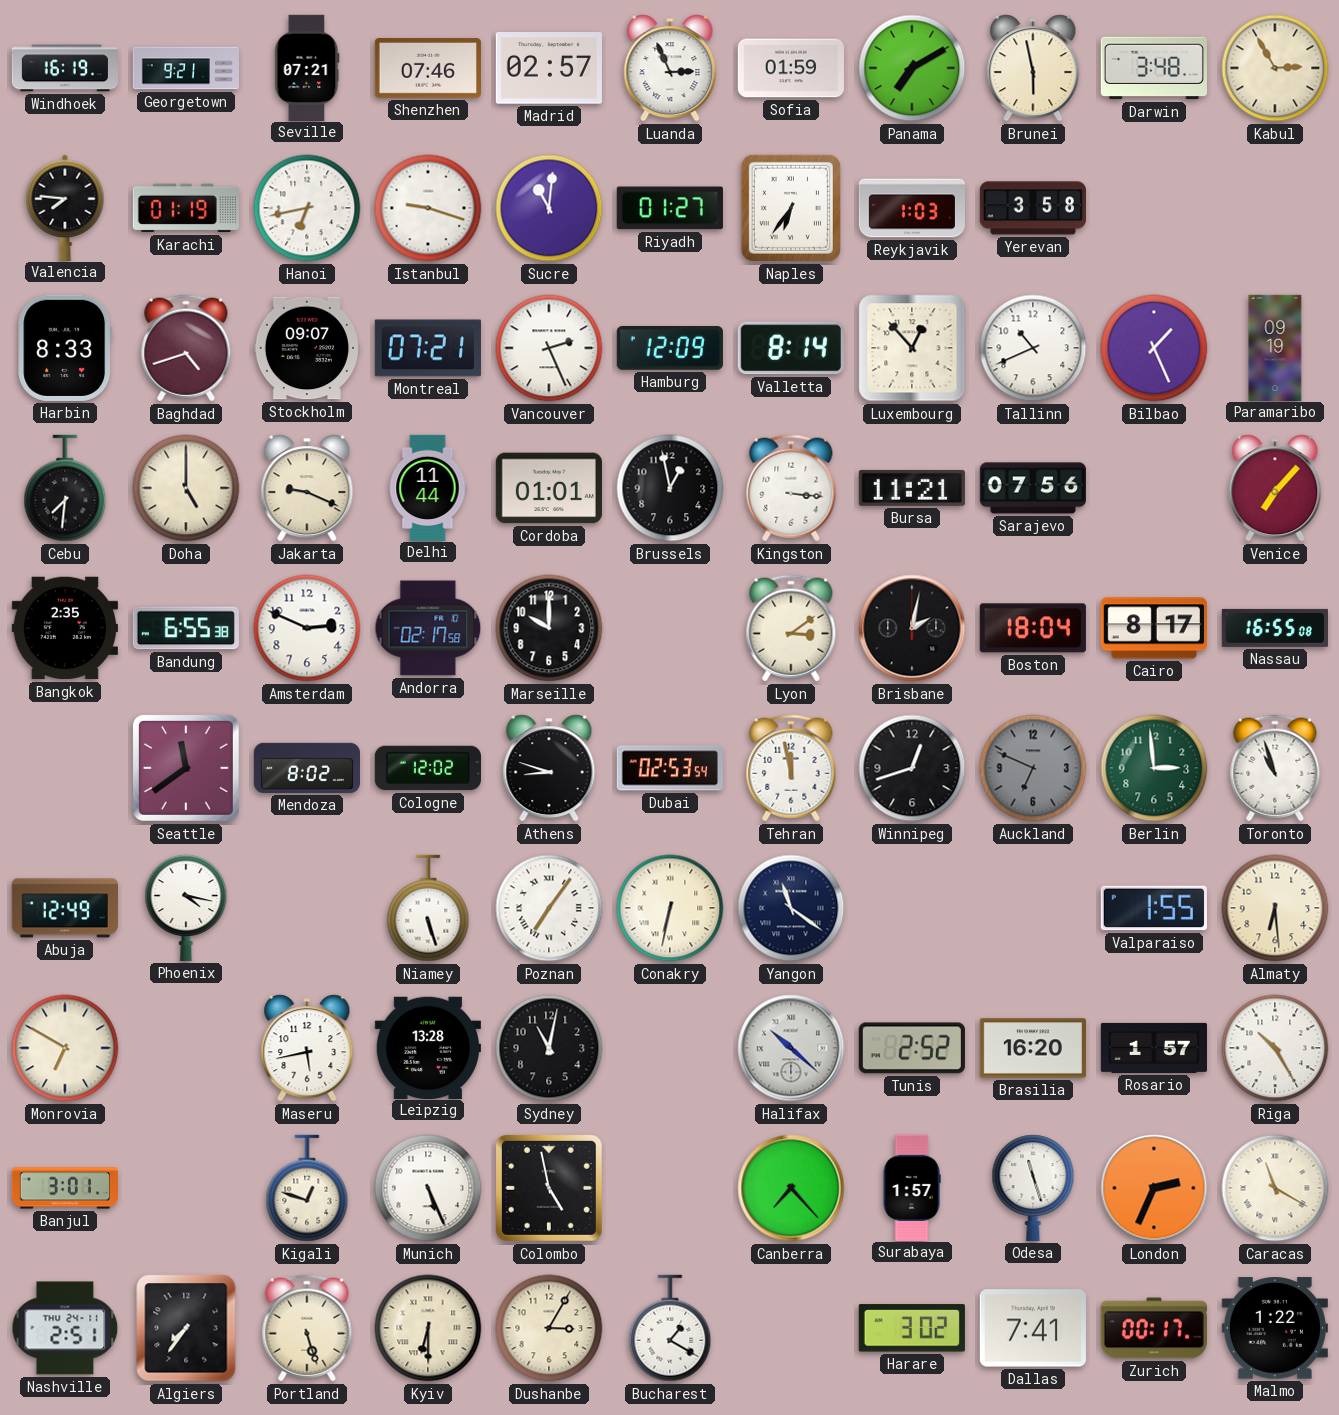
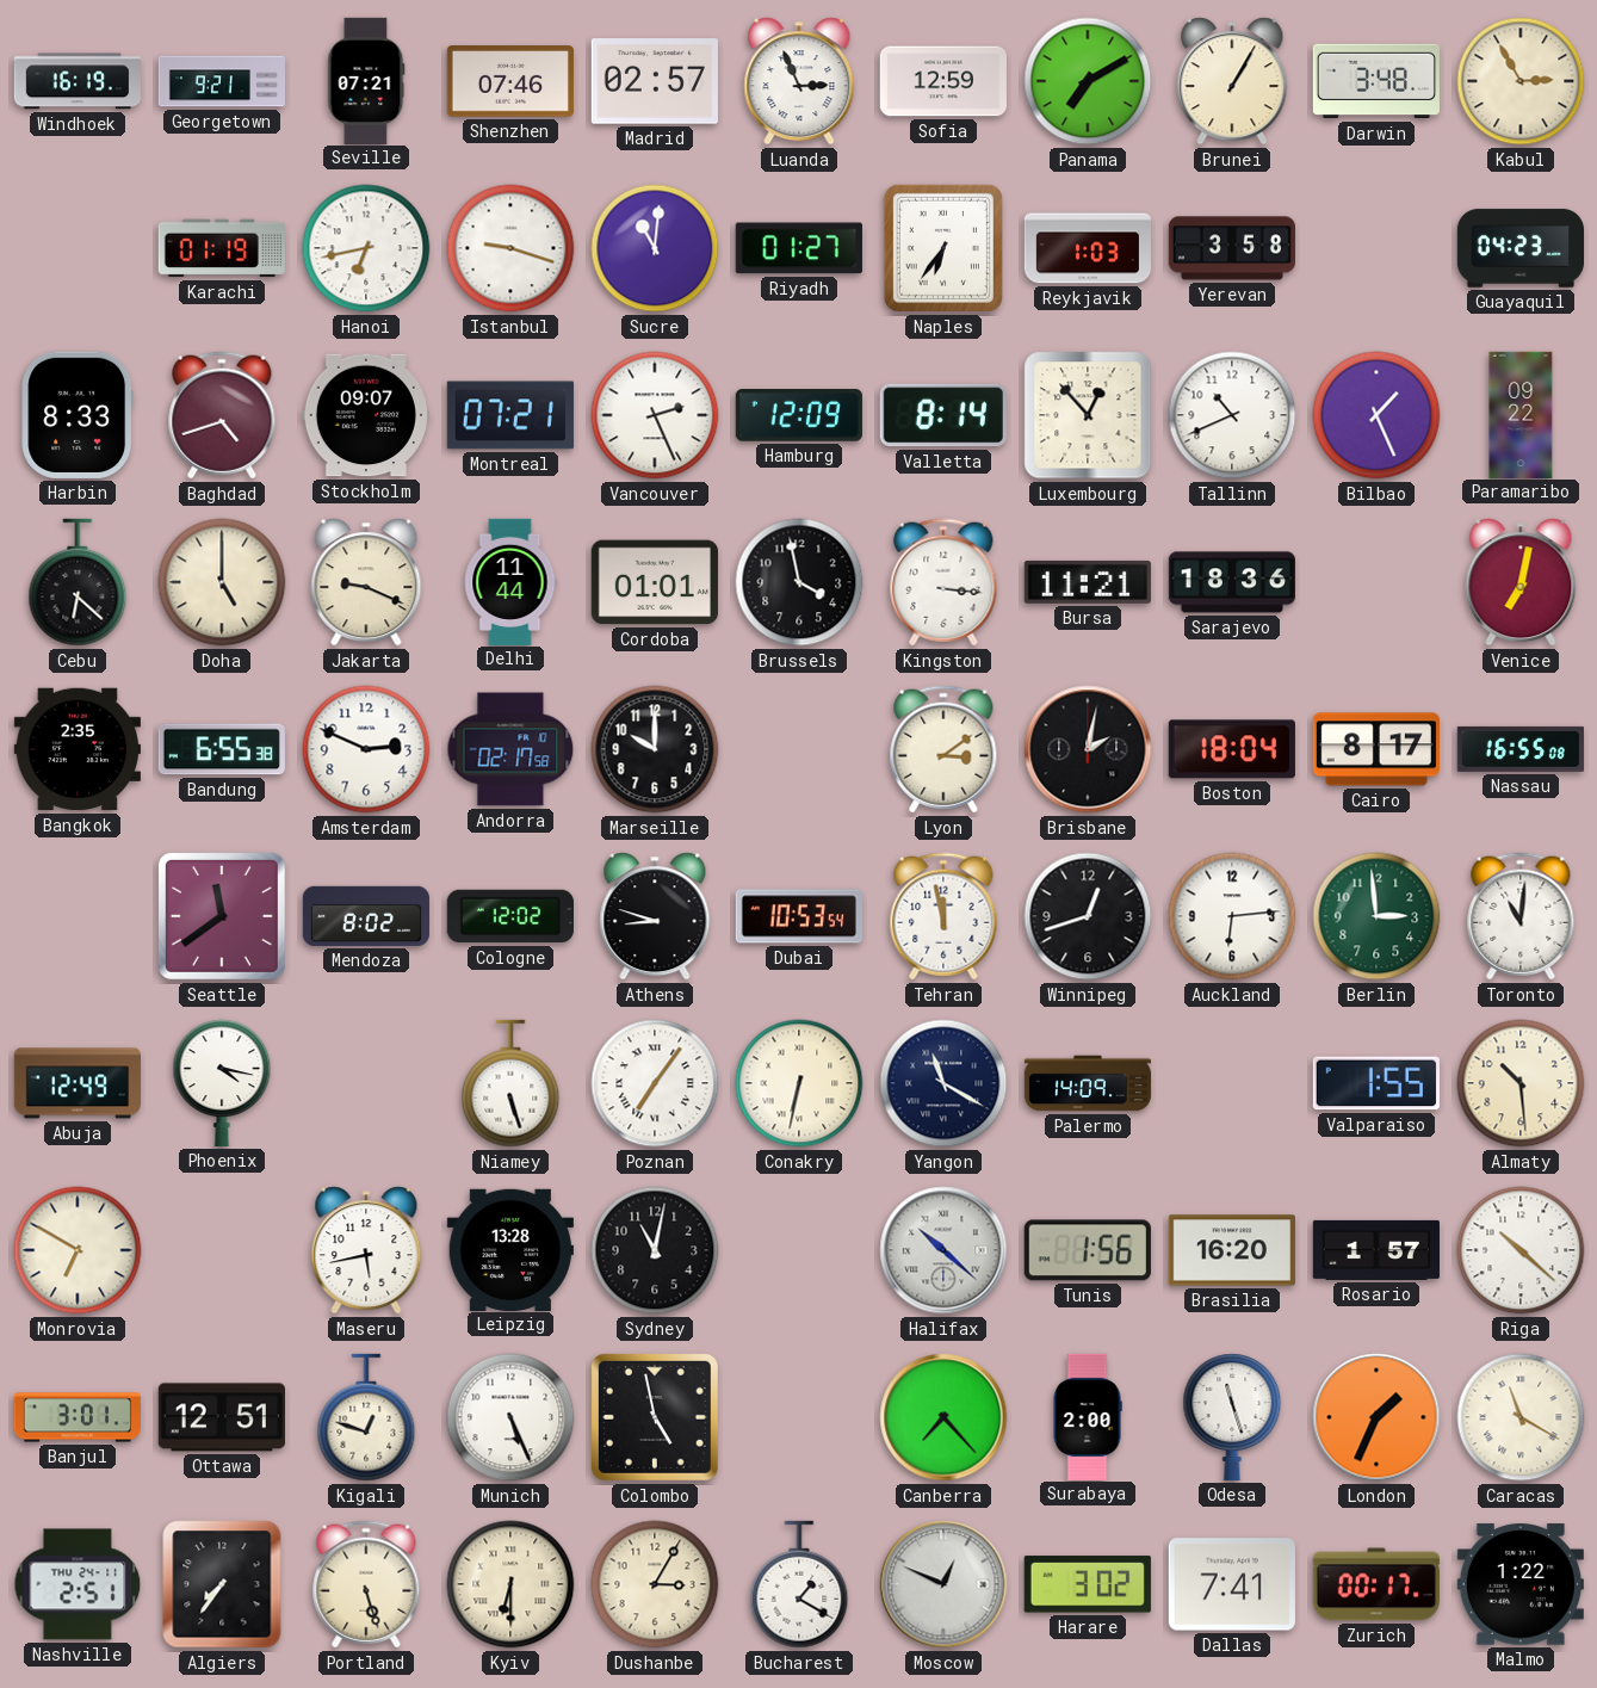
Sofia: 01:59 -> 12:59 (943, 81)
Brunei: 5:58 -> 1:05 (1232, 81)
Valencia: 7:46 -> none (65, 207)
Guayaquil: none -> 04:23 (1519, 248)
Paramaribo: 09:19 -> 09:22 (1521, 414)
Cebu: 7:31 -> 6:22 (78, 582)
Brussels: 12:58 -> 3:58 (799, 582)
Sarajevo: 07:56 -> 18:36 (1232, 582)
Venice: 7:07 -> 7:02 (1521, 582)
Dubai: 02:53 -> 10:53 (799, 916)
Auckland: 6:49 -> 6:14 (1232, 916)
Auckland dial: grey -> white (1232, 916)
Toronto: 10:57 -> 11:01 (1521, 916)
Yangon: 11:21 -> 11:20 (943, 1083)
Palermo: none -> 14:09 (1088, 1083)
Almaty: 6:29 -> 10:29 (1521, 1083)
Tunis: 2:52 -> 1:56 (1088, 1250)
Riga: 10:25 -> 10:22 (1521, 1250)
Ottawa: none -> 12:51 (222, 1417)
Surabaya: 1:57 -> 2:00 (1088, 1416)
London: 2:34 -> 1:34 (1376, 1417)
Moscow: none -> 12:49 (943, 1584)
